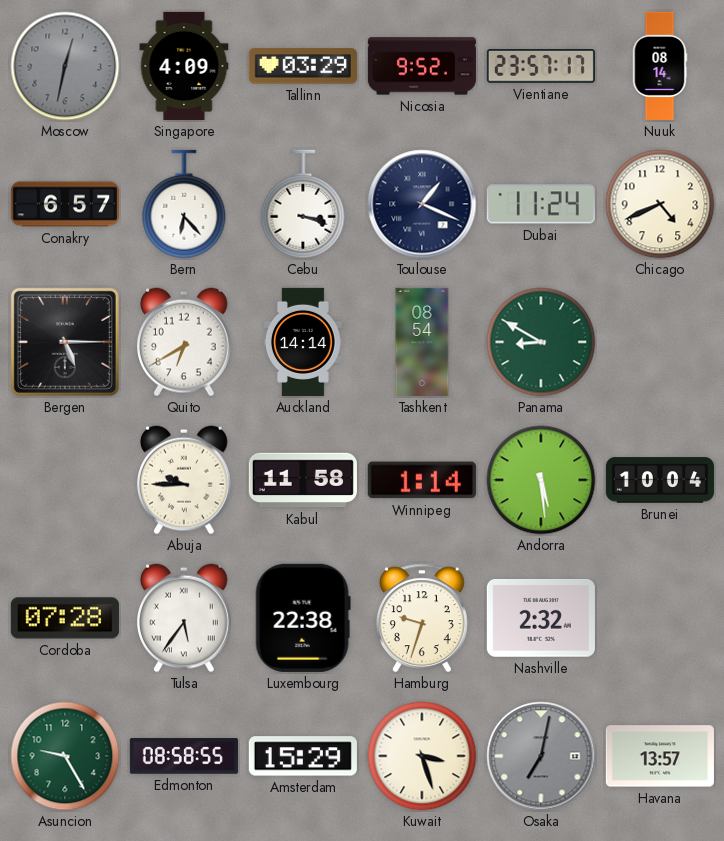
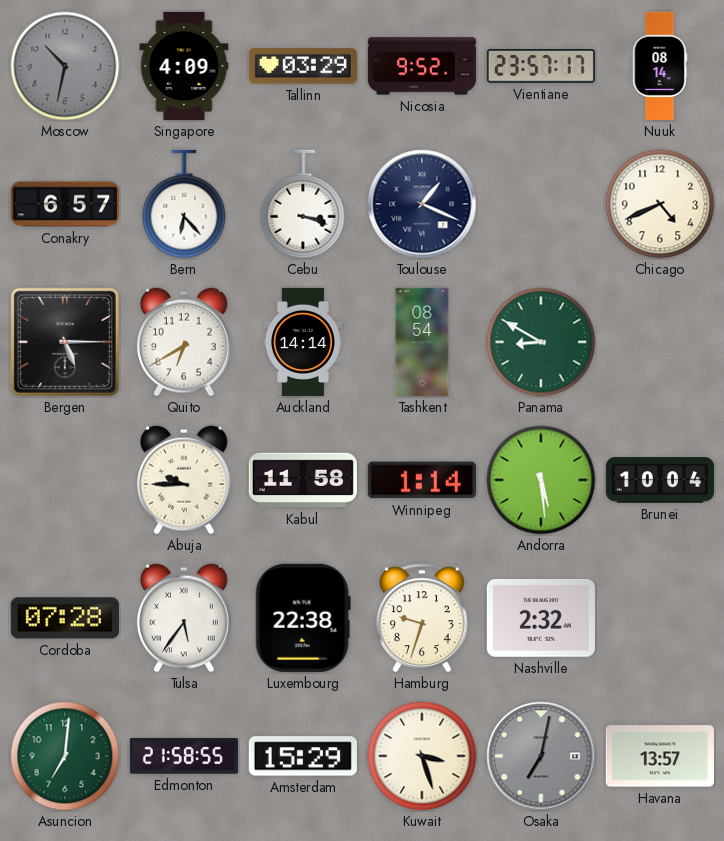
Moscow: 12:32 -> 10:32 (65, 66)
Dubai: 11:24 -> none (541, 204)
Asuncion: 9:25 -> 7:01 (65, 756)
Edmonton: 08:58 -> 21:58 (184, 756)
